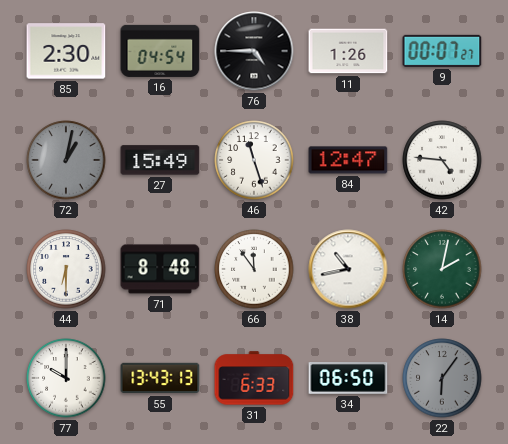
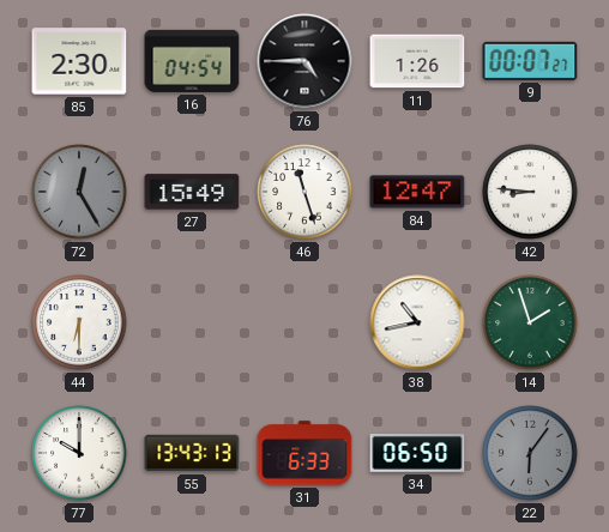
72: 1:02 -> 12:25 (79, 192)
42: 4:46 -> 8:46 (530, 192)
71: 8:48 -> none (160, 269)
66: 11:54 -> none (254, 269)
14: 2:02 -> 1:57 (530, 322)
